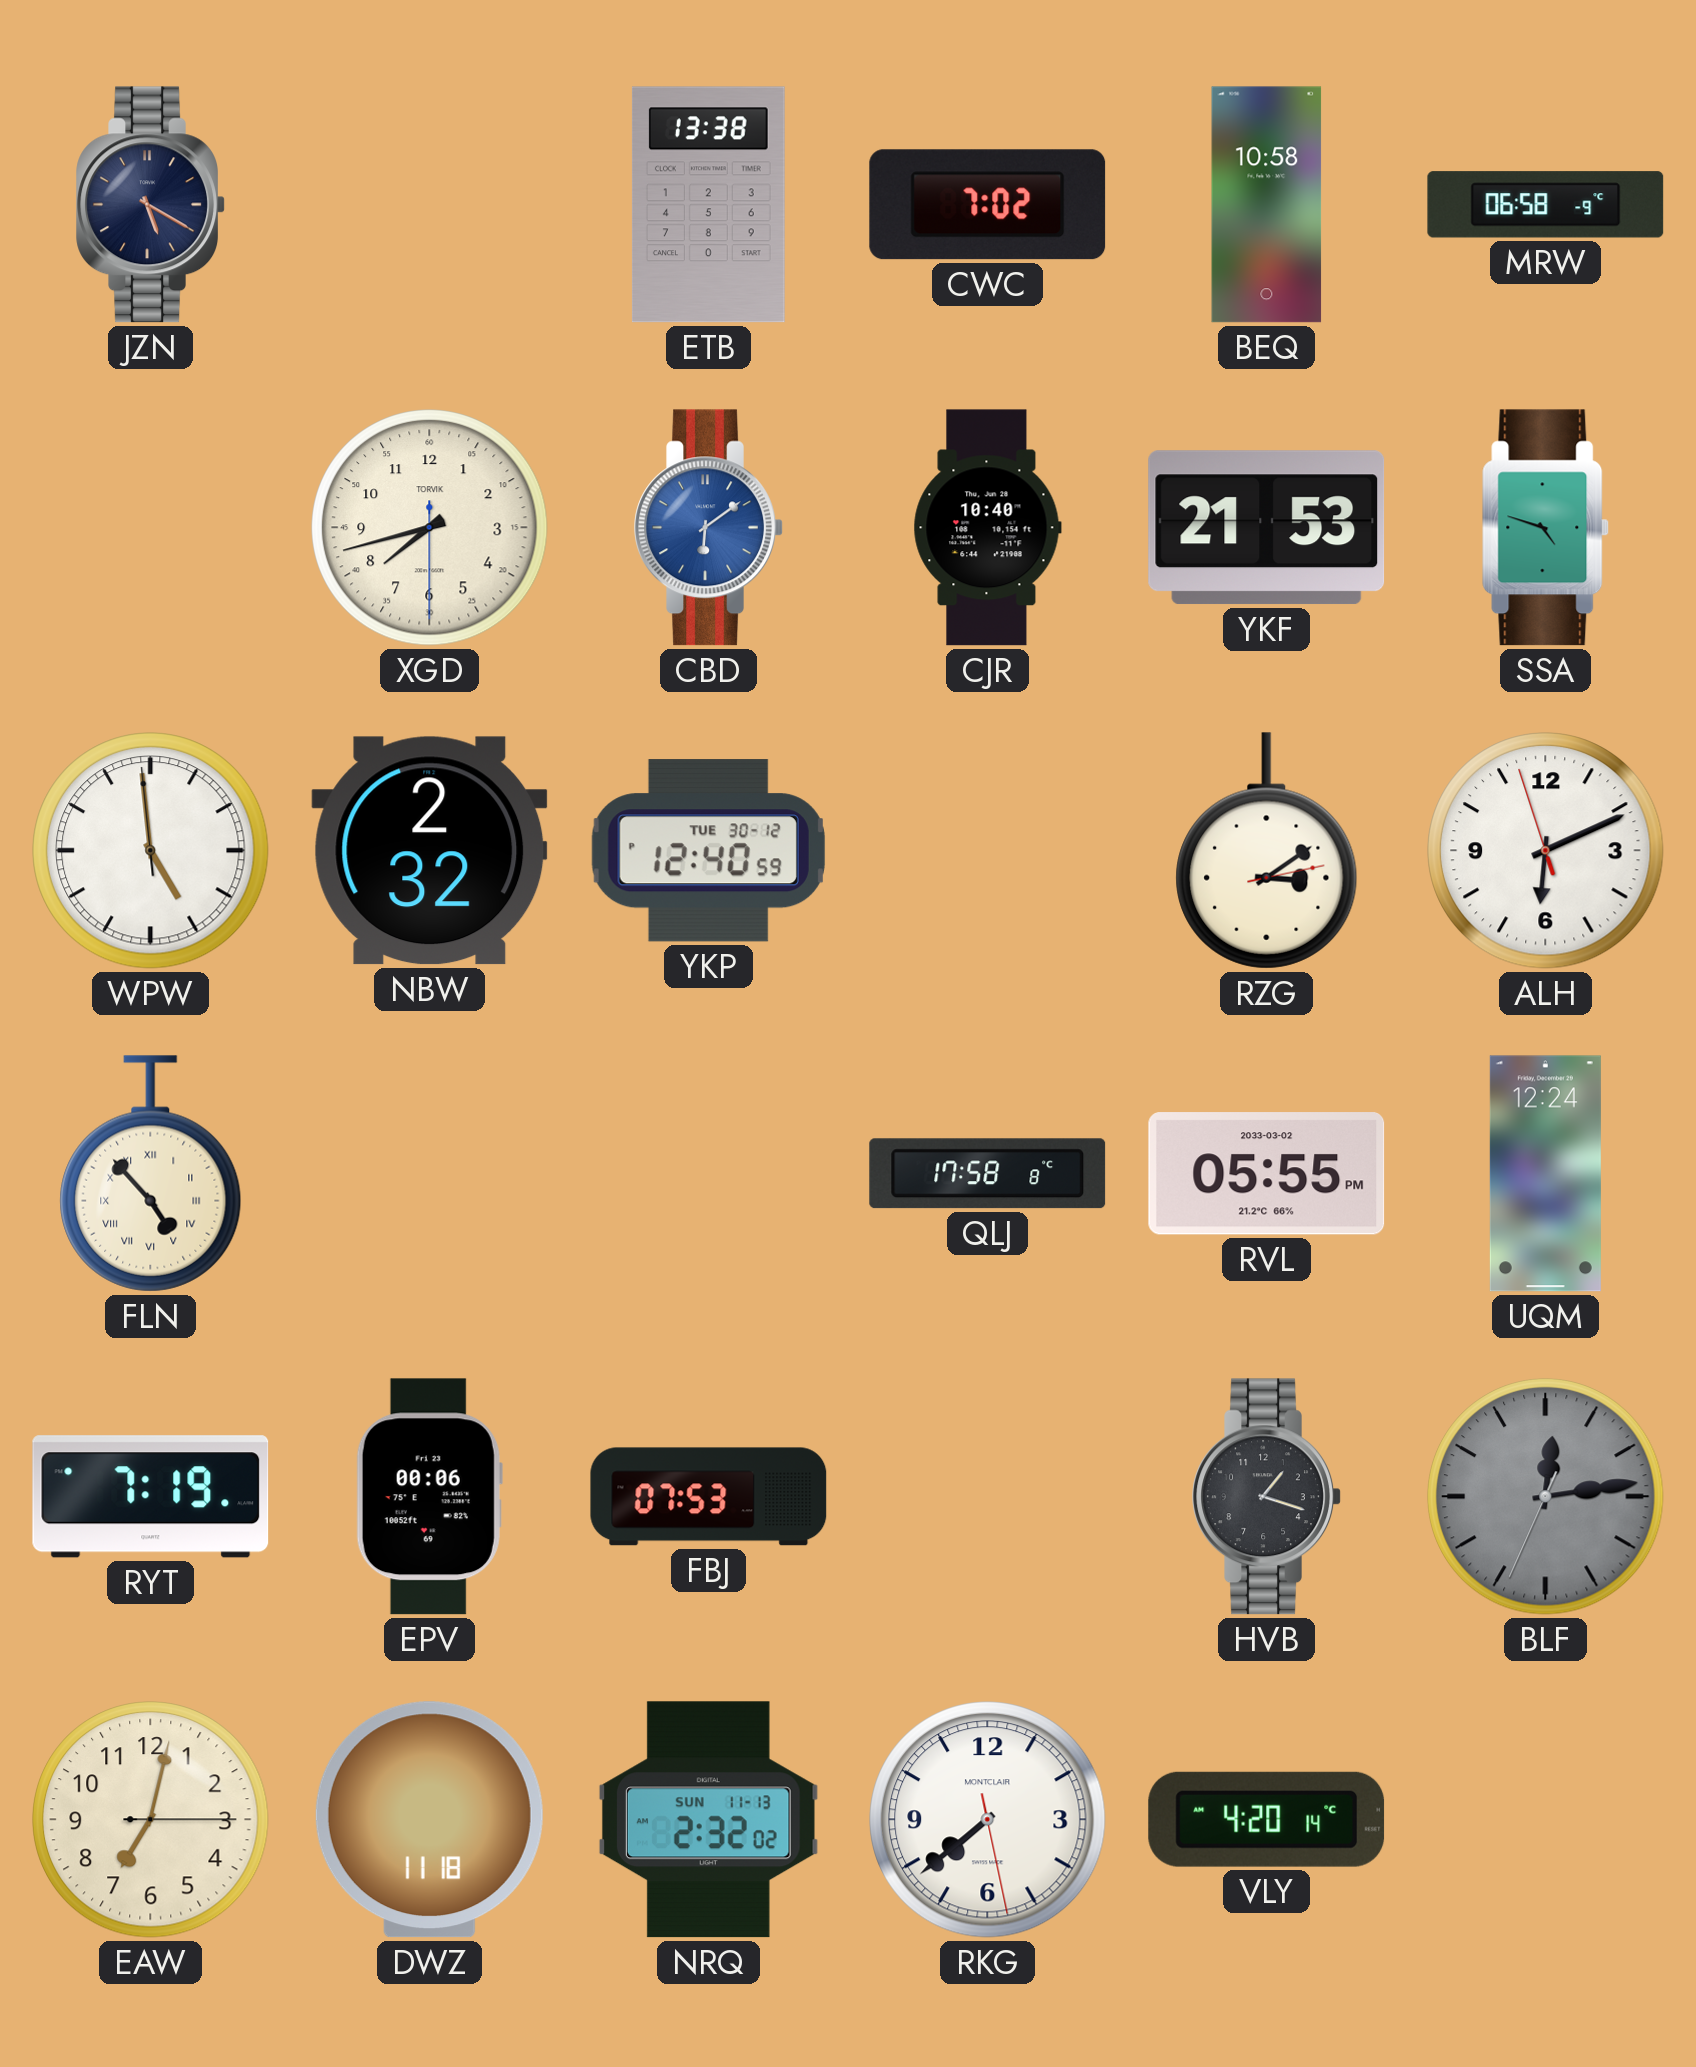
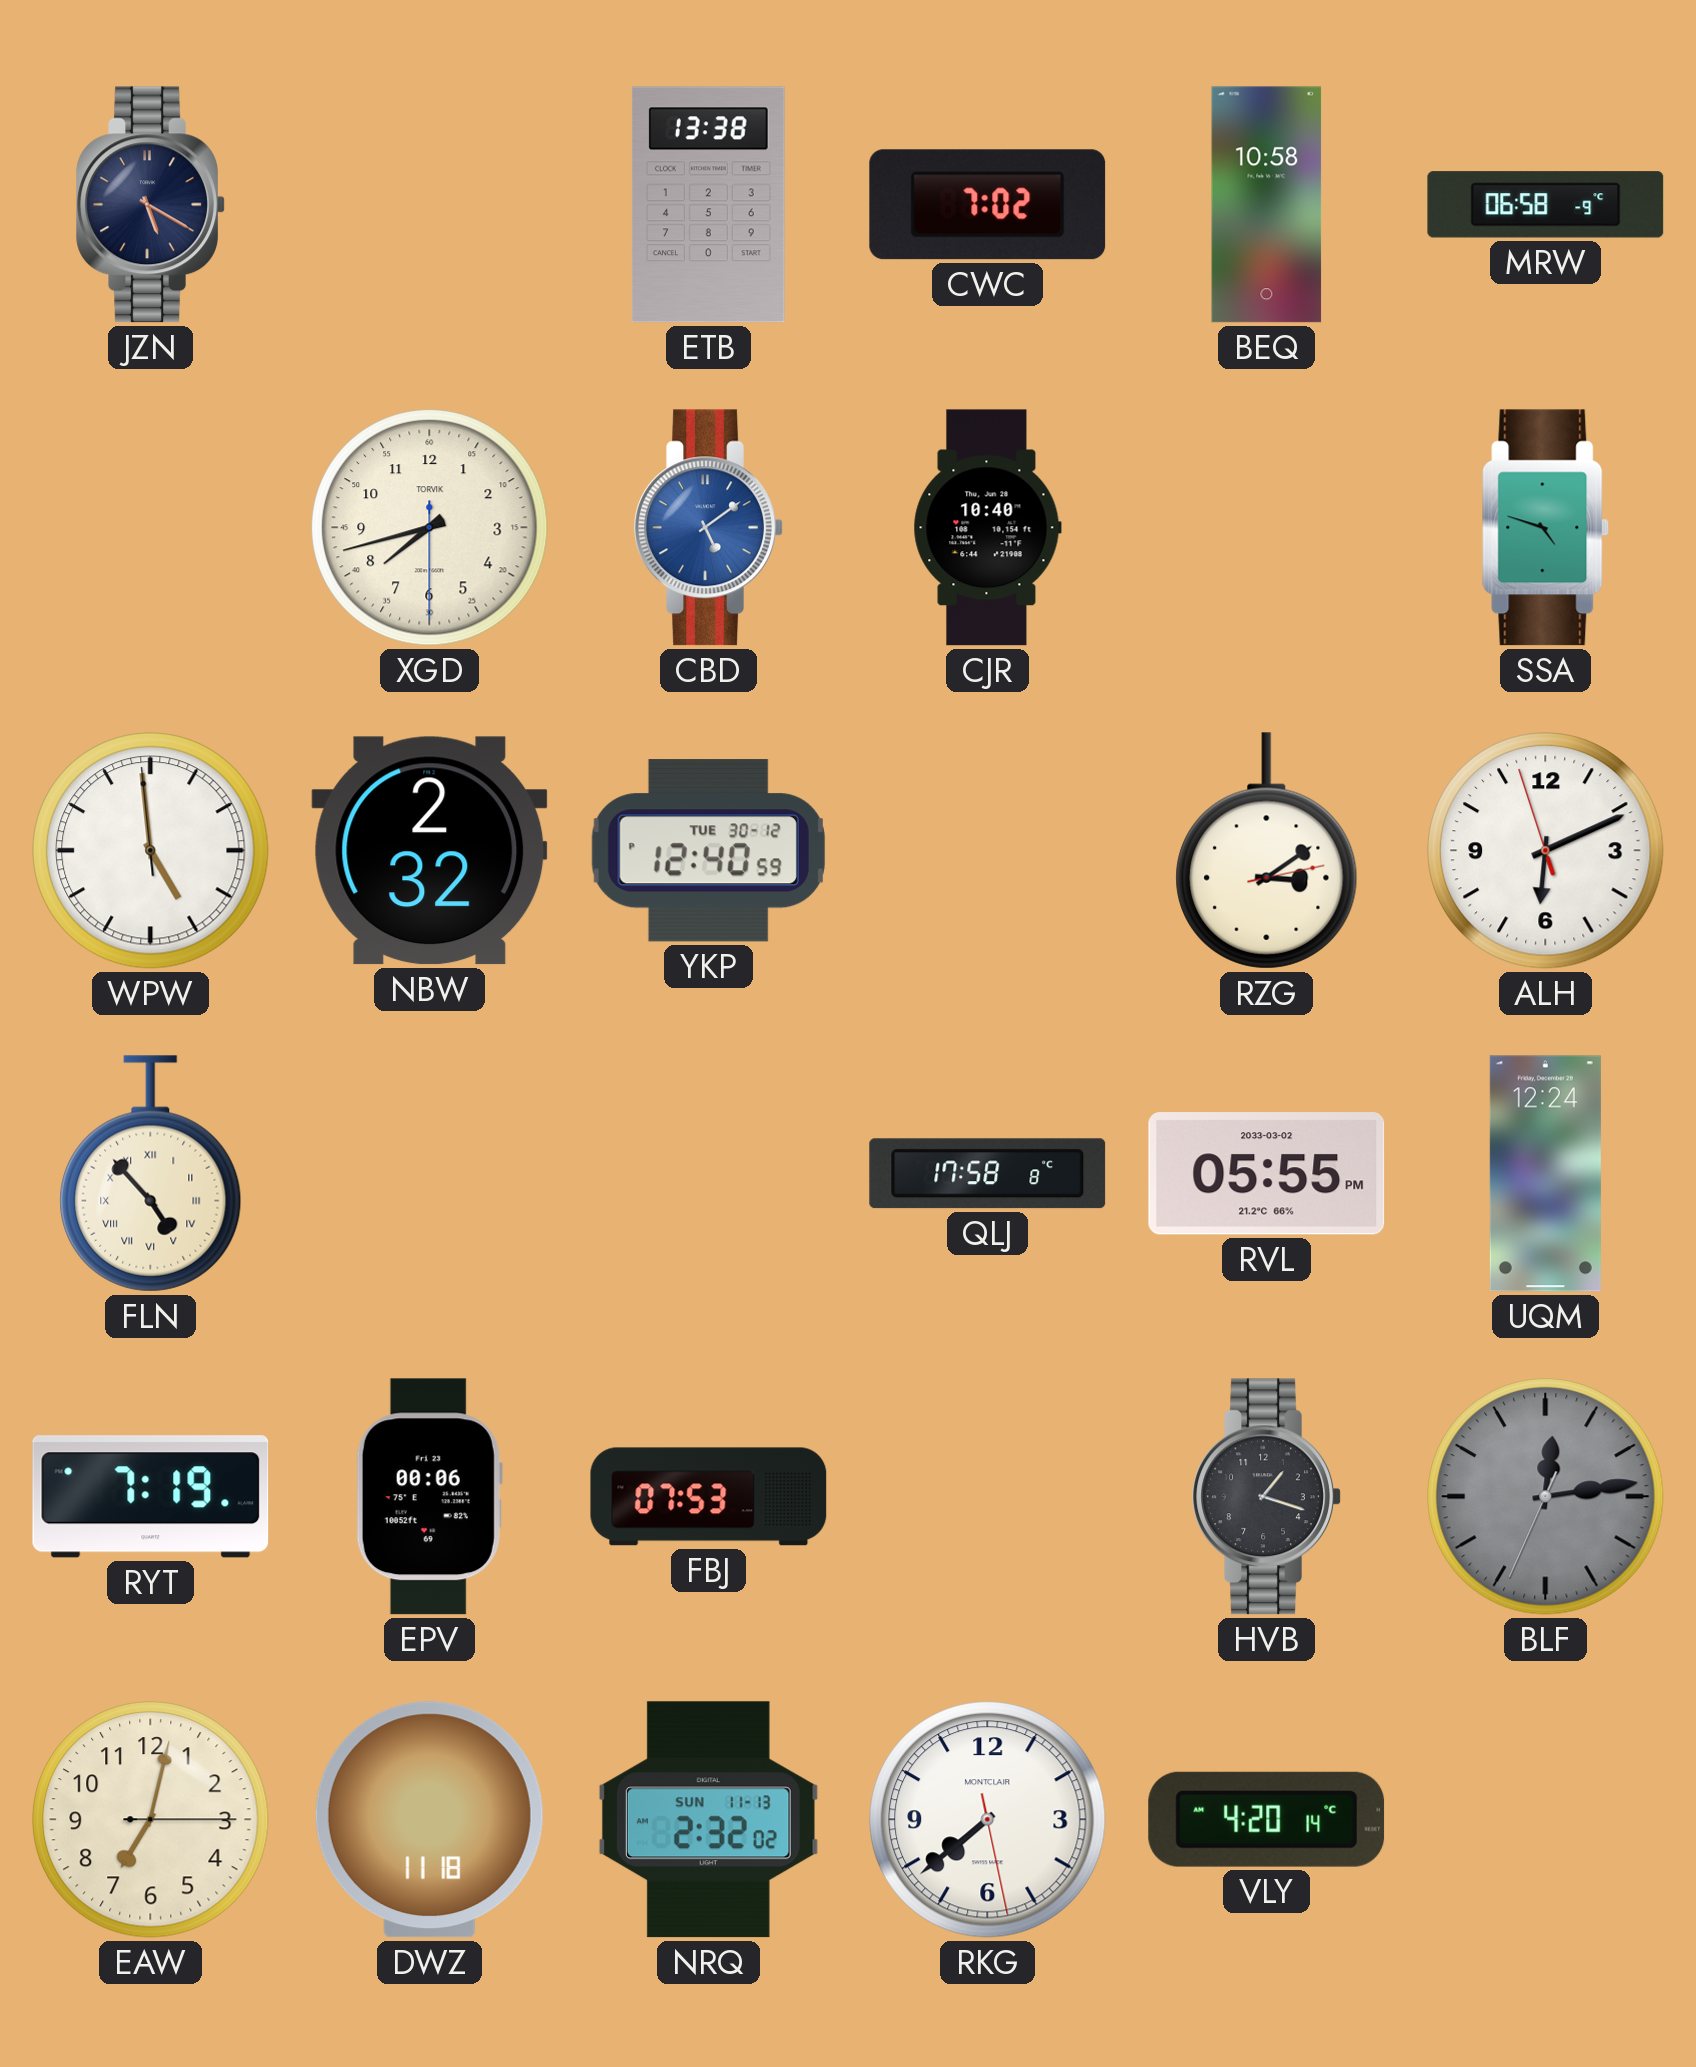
CBD: 6:09 -> 5:09 (709, 528)
YKF: 21:53 -> none (1267, 528)
